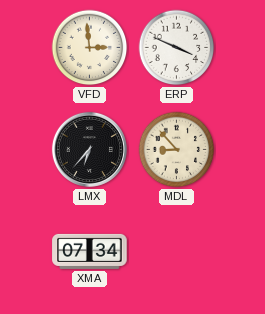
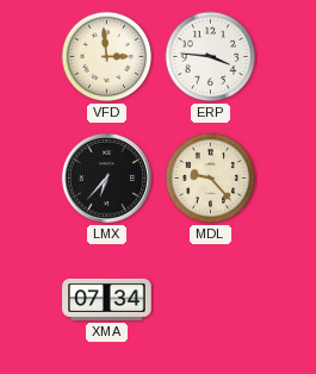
ERP: 3:49 -> 3:46 (211, 57)
MDL: 8:53 -> 9:23 (211, 179)
